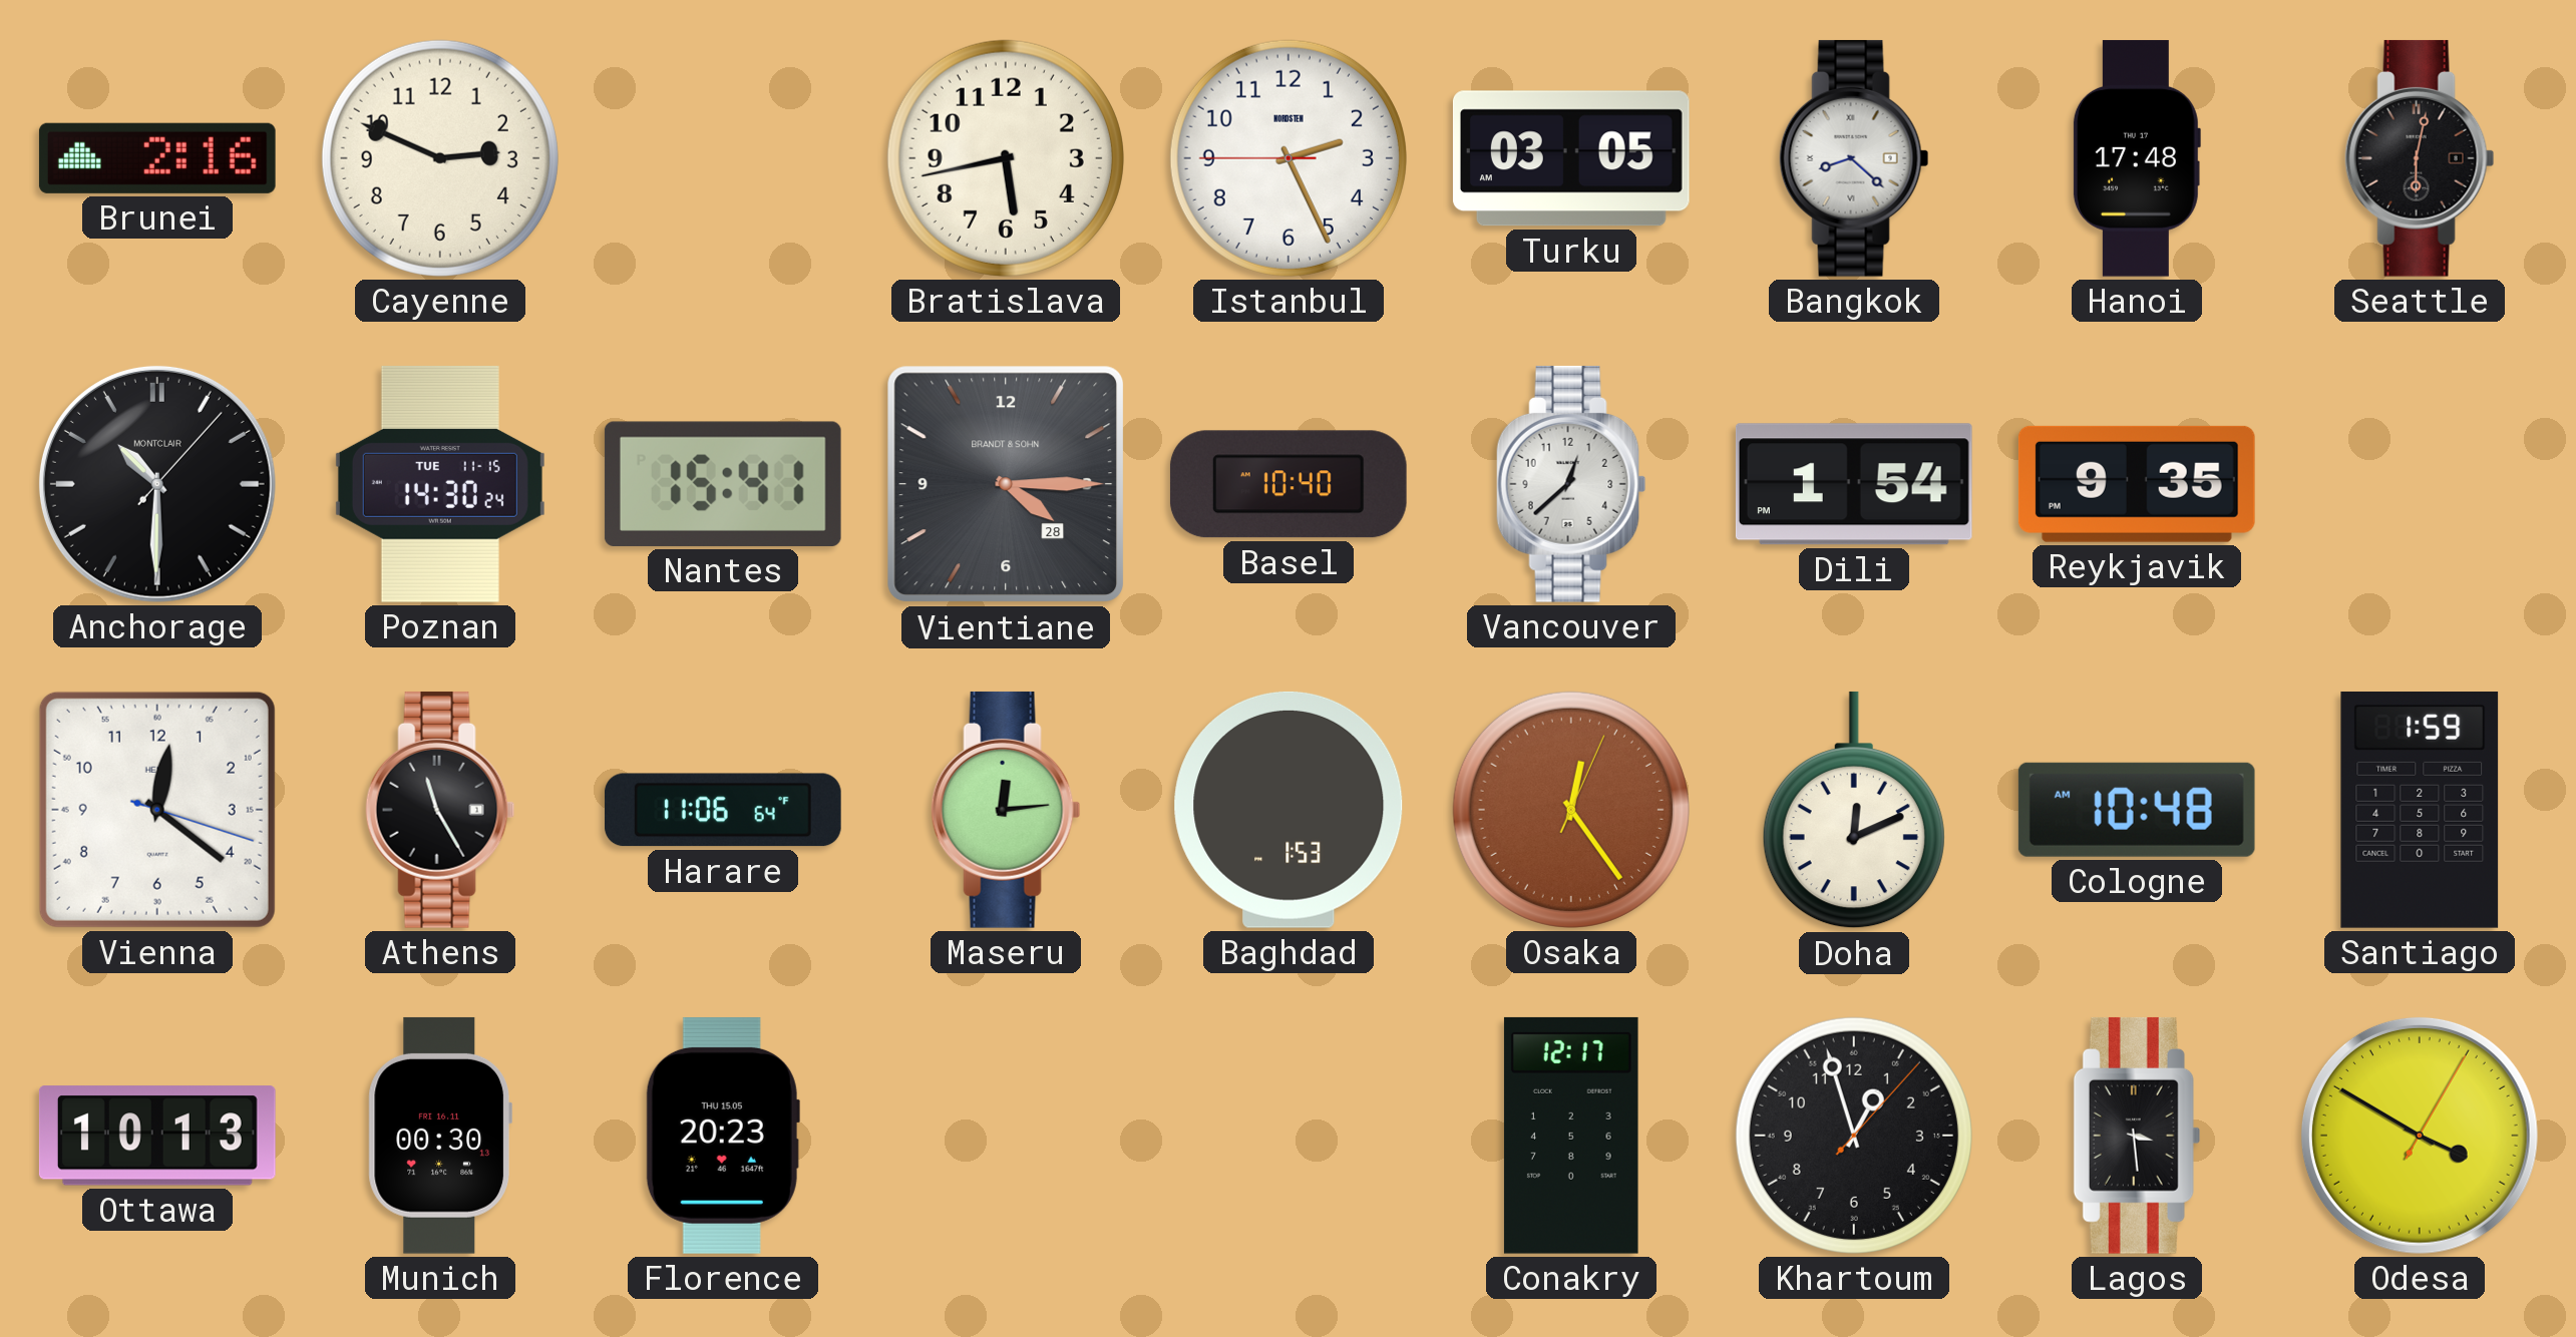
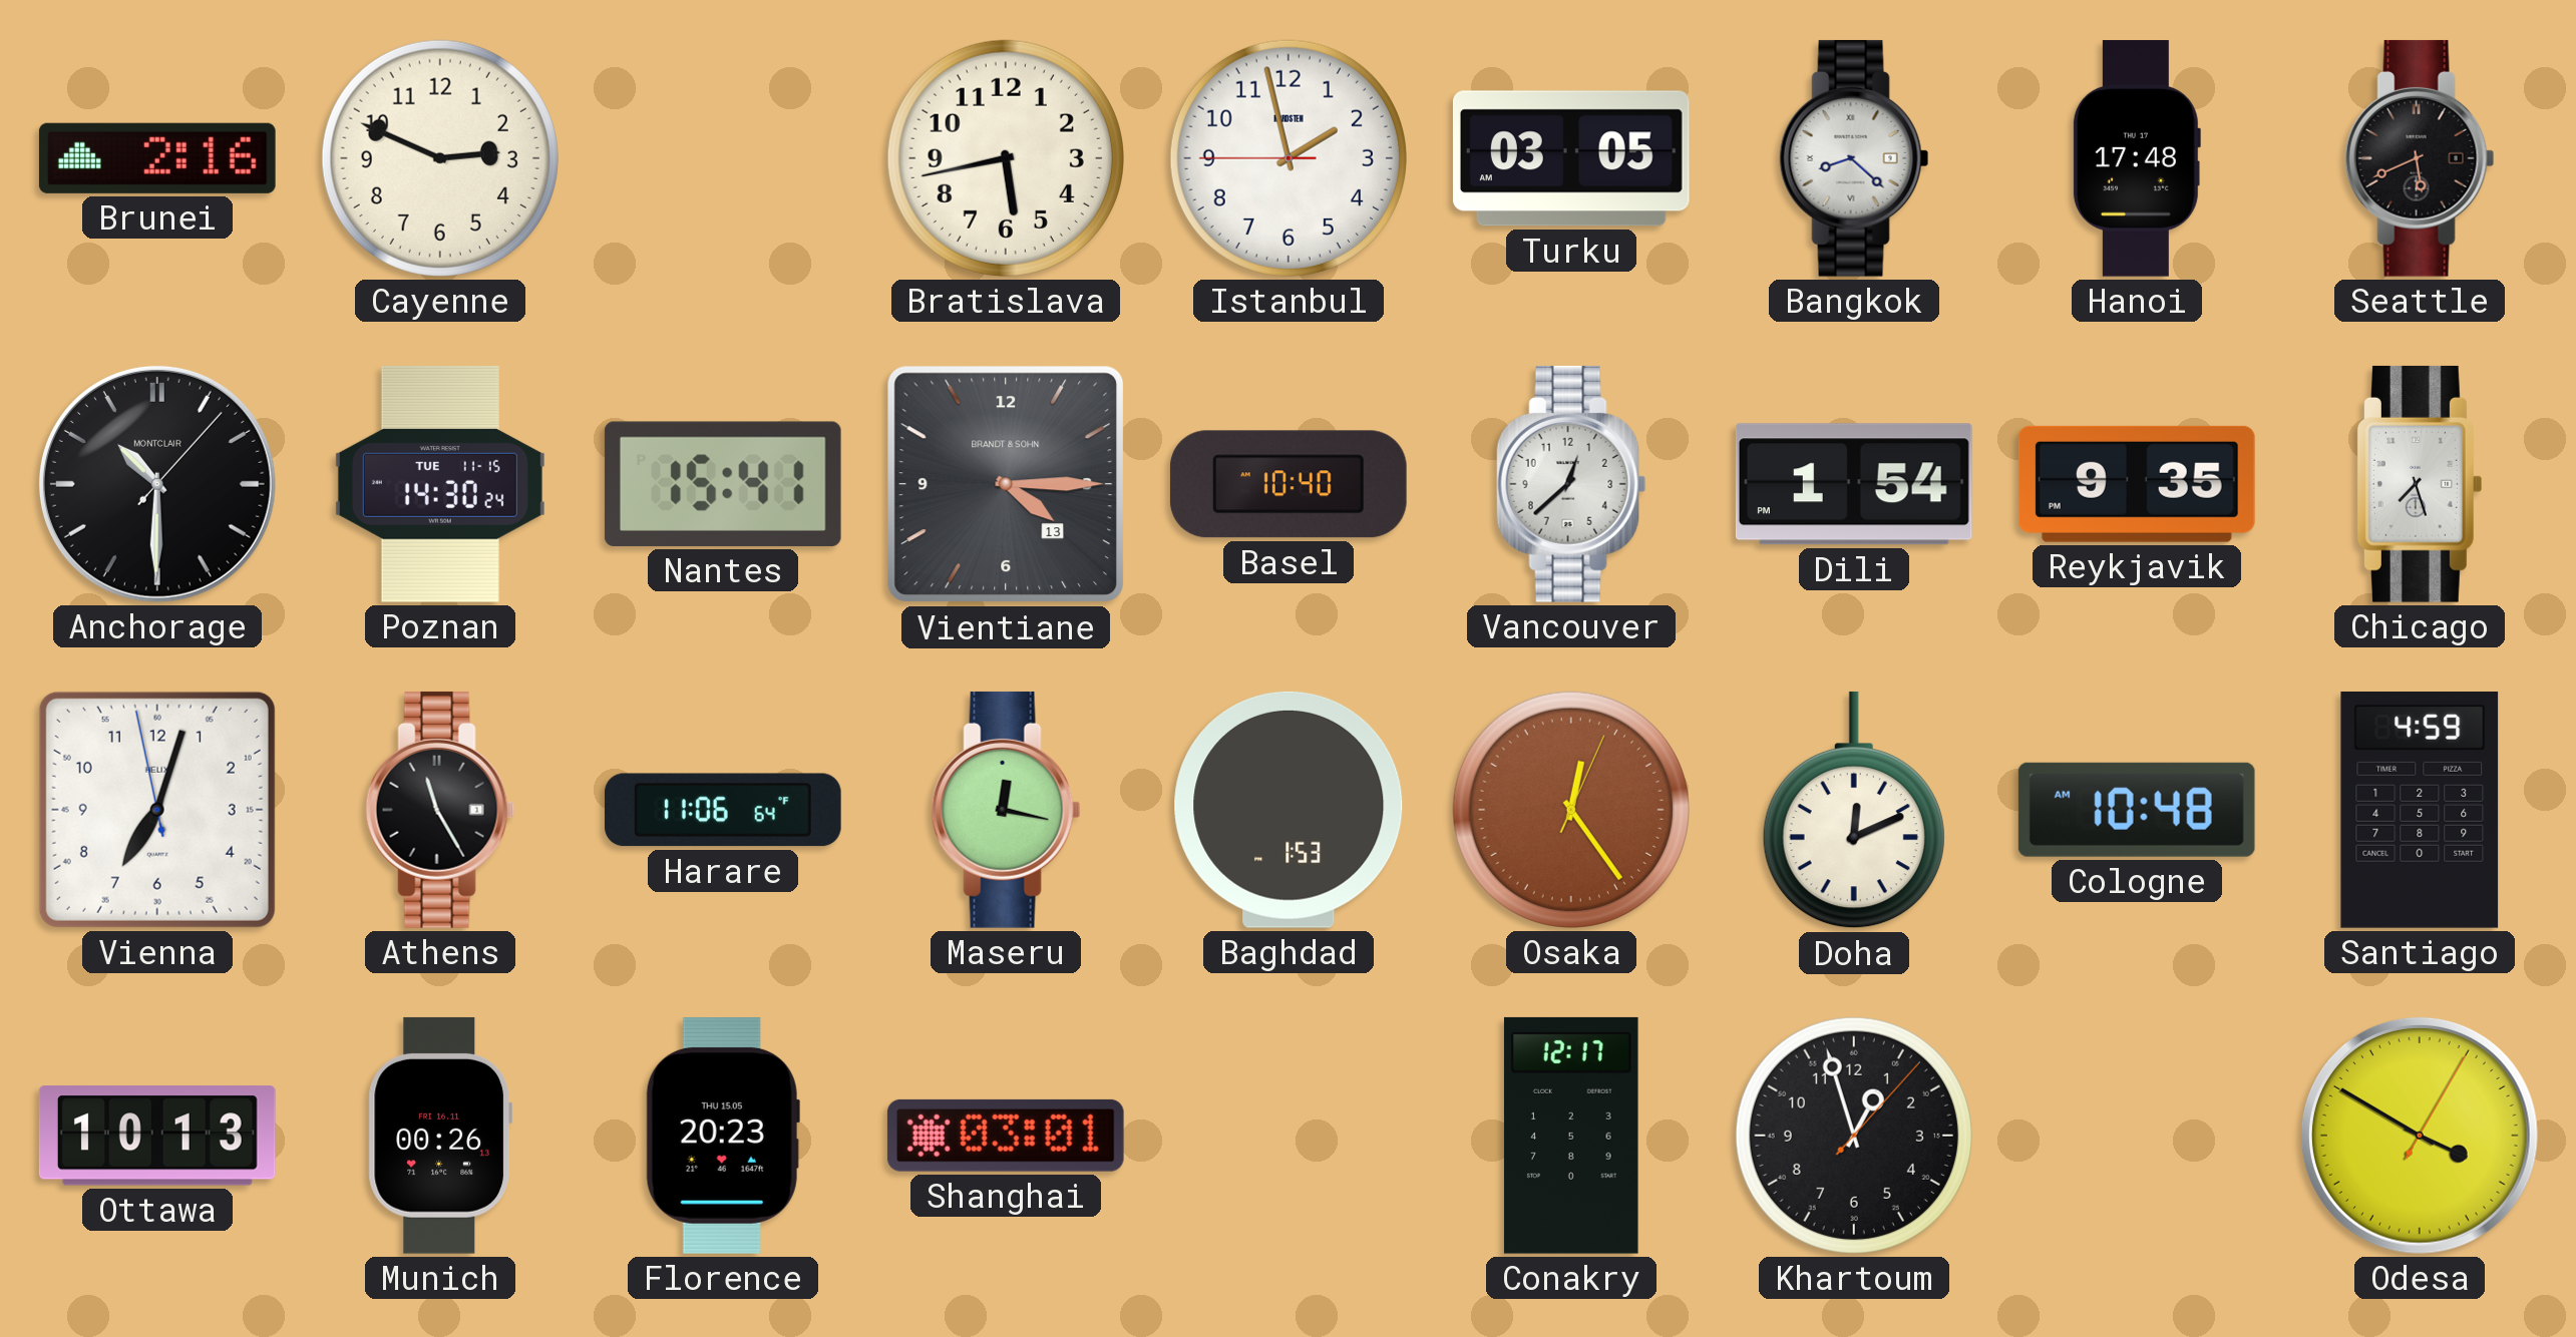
Istanbul: 2:25 -> 1:57 (1289, 158)
Seattle: 6:02 -> 5:41 (2420, 158)
Vientiane date: 28 -> 13 (1006, 484)
Chicago: none -> 7:27 (2419, 484)
Vienna: 12:21 -> 7:02 (157, 810)
Maseru: 12:14 -> 12:17 (1006, 810)
Santiago: 1:59 -> 4:59 (2420, 810)
Munich: 00:30 -> 00:26 (440, 1136)
Shanghai: none -> 03:01 (1006, 1136)
Lagos: 3:29 -> none (2137, 1136)
